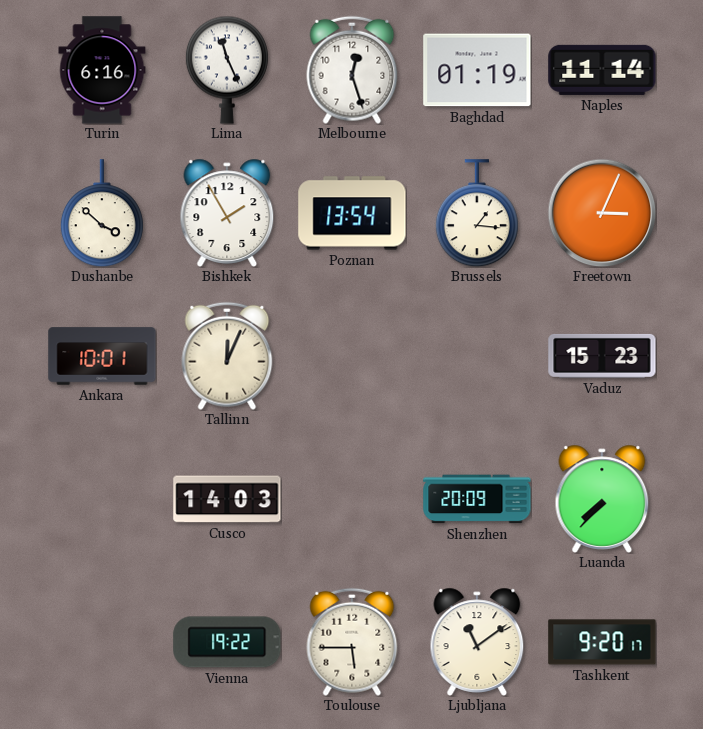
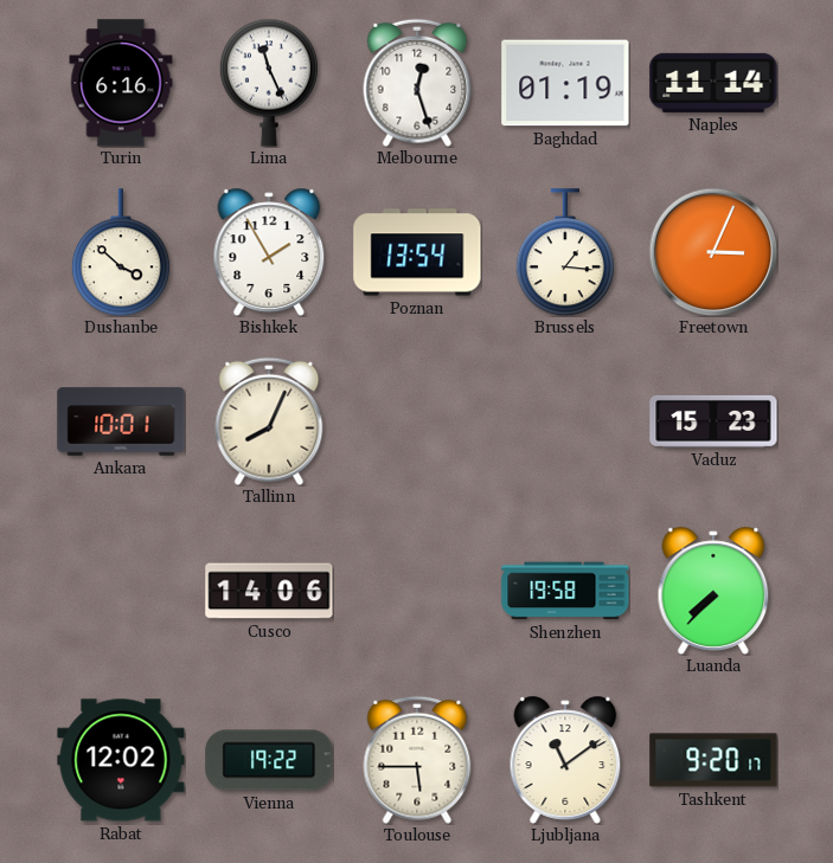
Tallinn: 12:04 -> 8:04 (269, 421)
Cusco: 14:03 -> 14:06 (269, 591)
Shenzhen: 20:09 -> 19:58 (565, 591)
Rabat: none -> 12:02 (121, 760)
